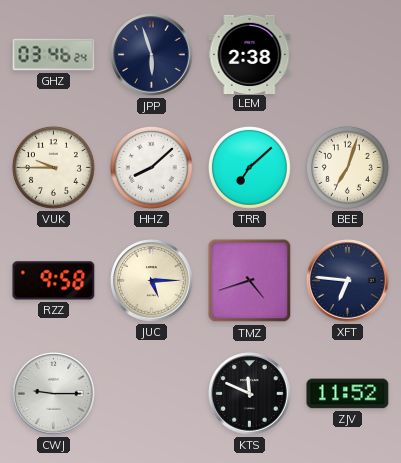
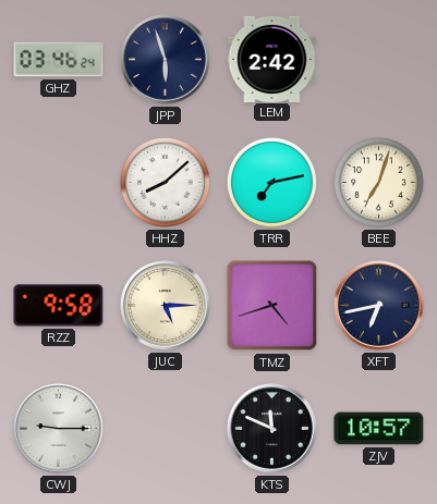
LEM: 2:38 -> 2:42 (272, 59)
VUK: 9:45 -> none (53, 167)
TRR: 7:08 -> 7:13 (271, 182)
XFT: 6:46 -> 6:43 (379, 306)
ZJV: 11:52 -> 10:57 (379, 429)
